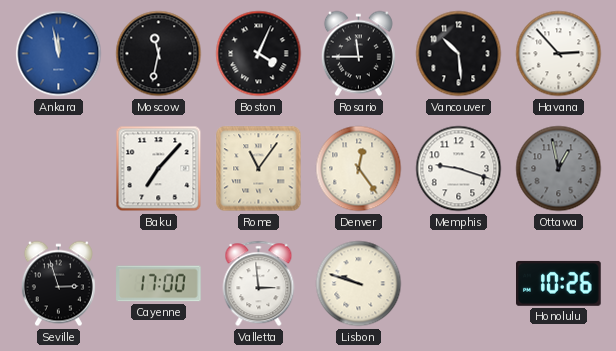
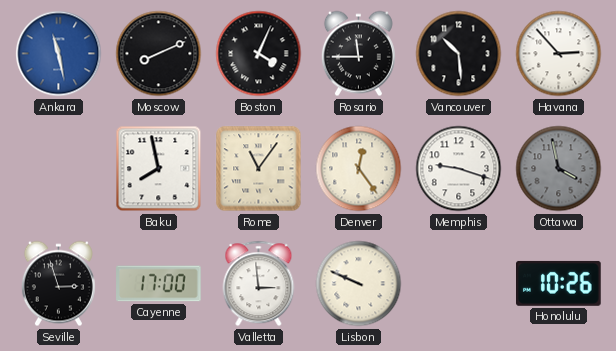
Ankara: 11:58 -> 11:28 (59, 54)
Moscow: 11:32 -> 8:11 (159, 54)
Baku: 7:07 -> 7:58 (159, 169)
Ottawa: 12:58 -> 3:58 (559, 169)
Lisbon: 9:48 -> 9:49 (359, 284)
